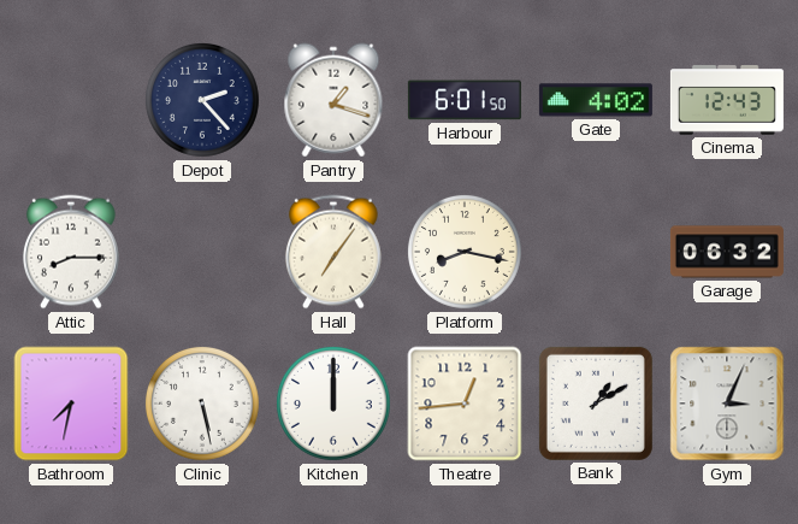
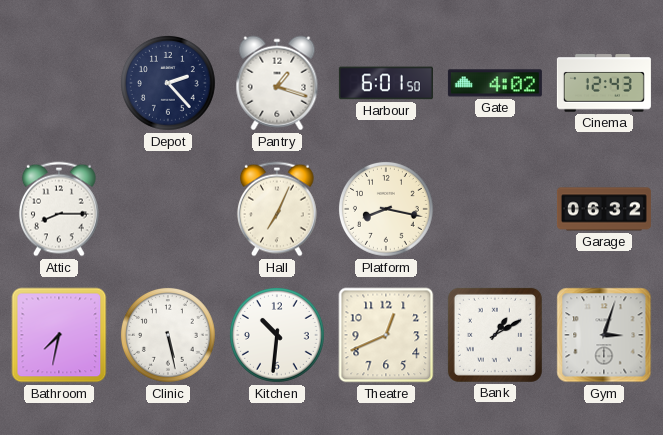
Hall: 7:06 -> 7:04 (277, 209)
Kitchen: 12:00 -> 10:31 (277, 335)
Theatre: 12:44 -> 12:41 (386, 335)
Gym: 3:04 -> 3:03 (604, 335)
